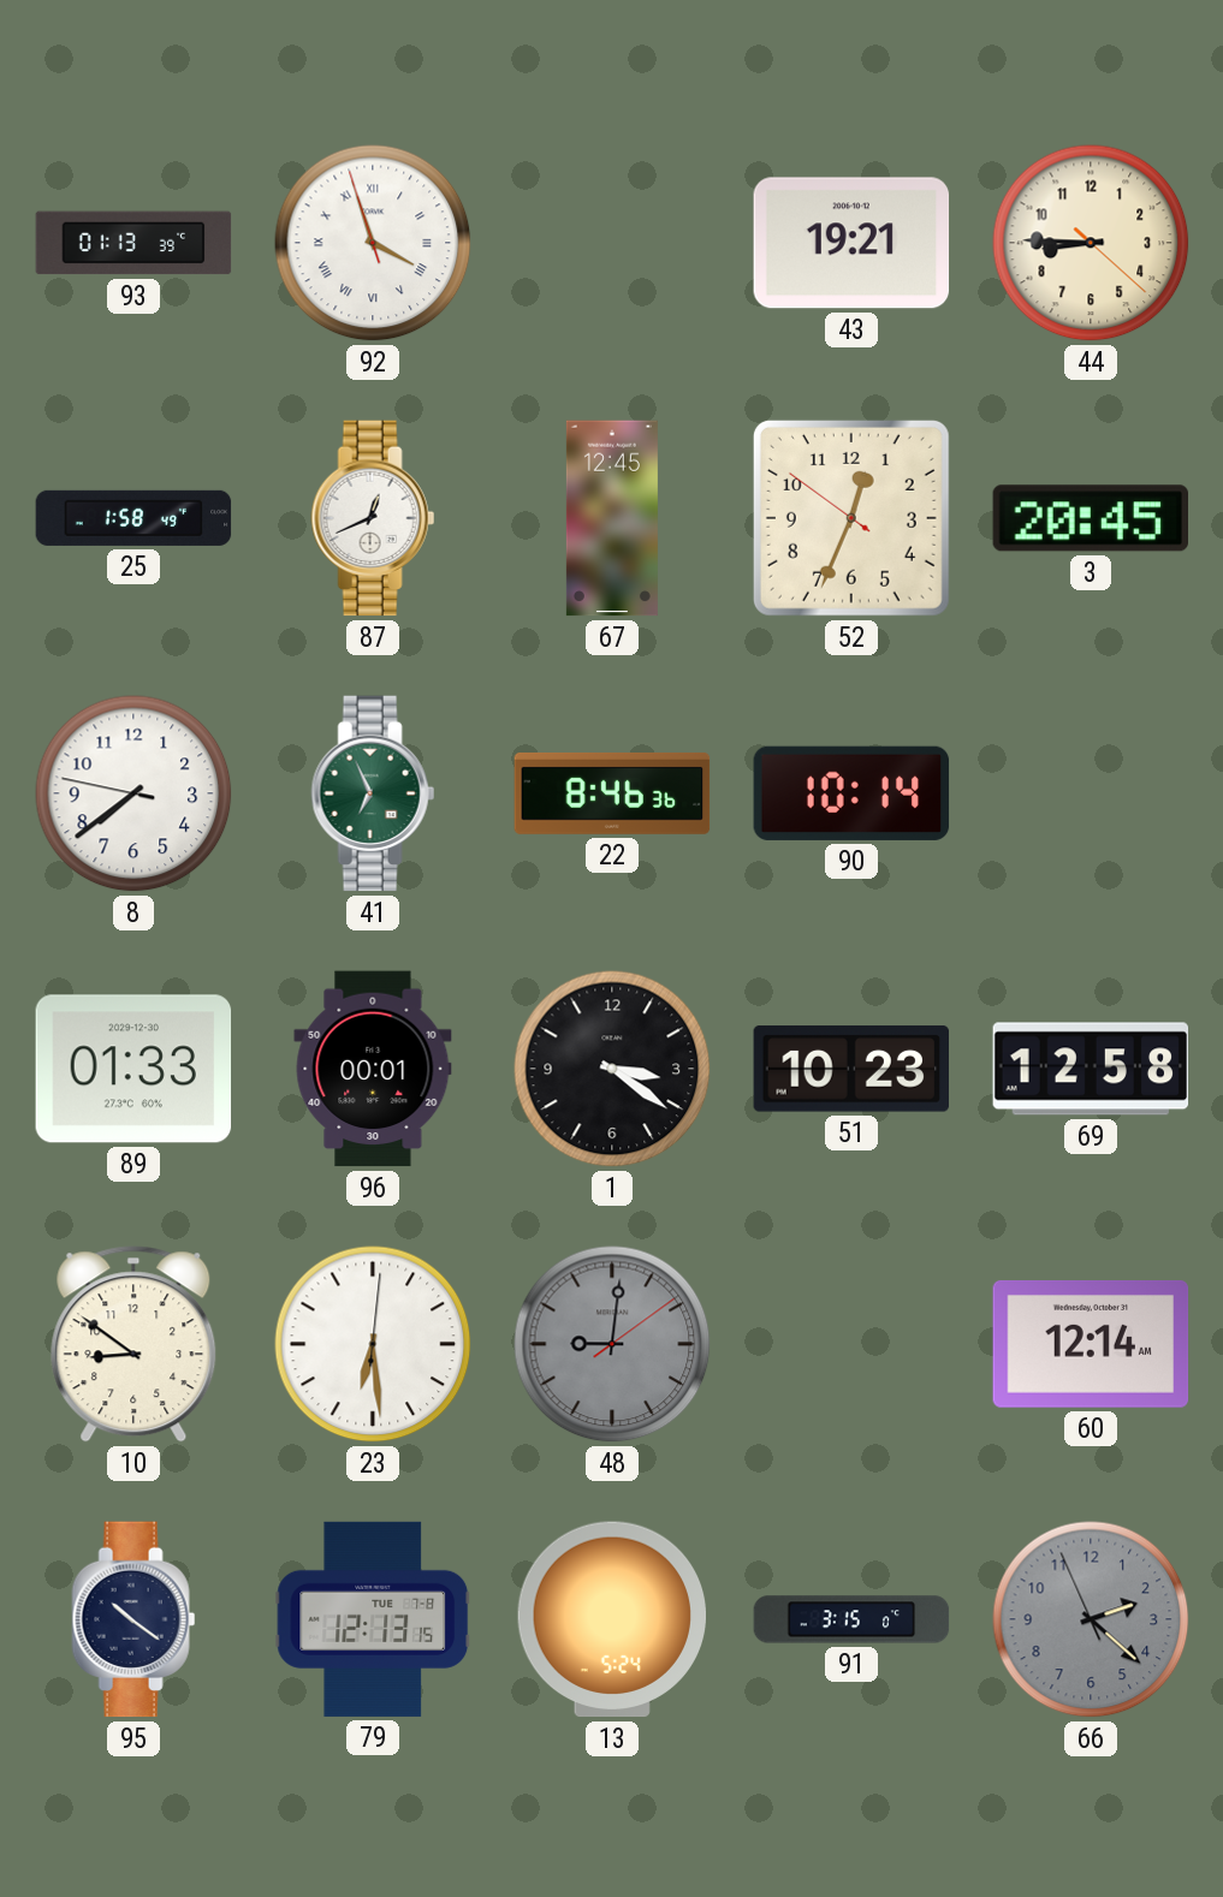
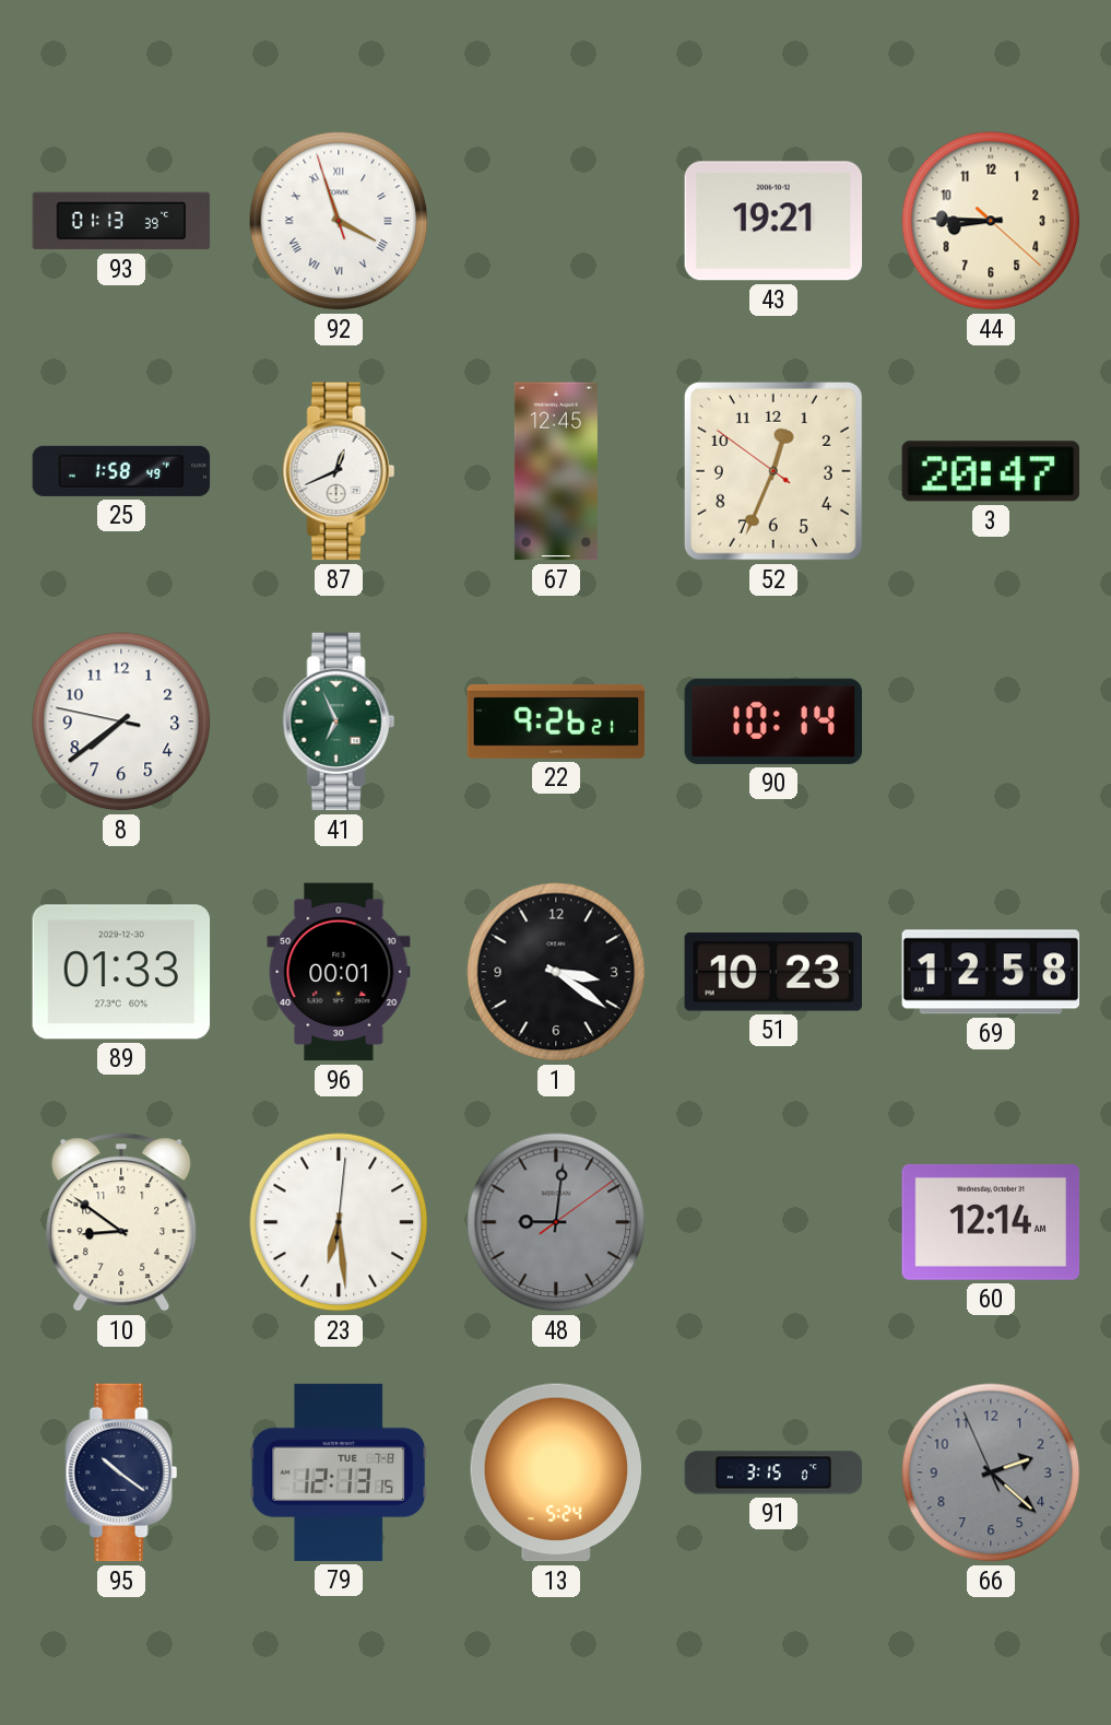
3: 20:45 -> 20:47 (991, 471)
22: 8:46 -> 9:26 (556, 721)
